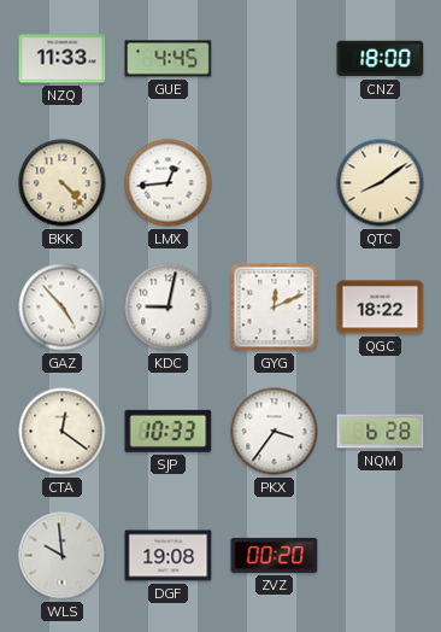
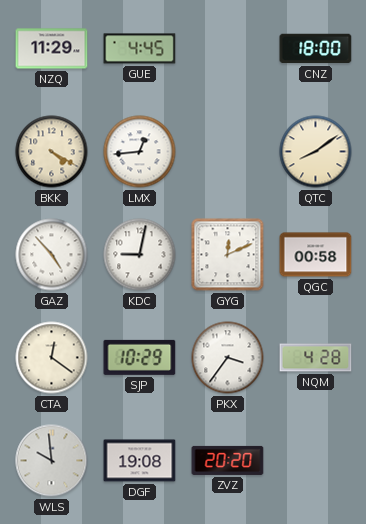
NZQ: 11:33 -> 11:29 (52, 49)
BKK: 4:23 -> 4:20 (52, 152)
QGC: 18:22 -> 00:58 (316, 255)
SJP: 10:33 -> 10:29 (140, 357)
NQM: 6:28 -> 4:28 (316, 358)
ZVZ: 00:20 -> 20:20 (228, 460)
